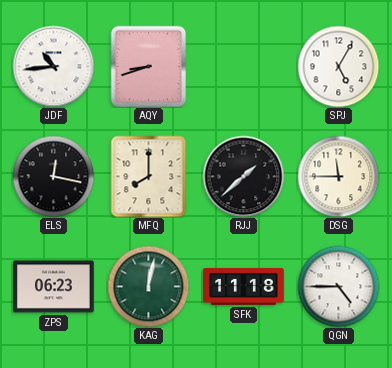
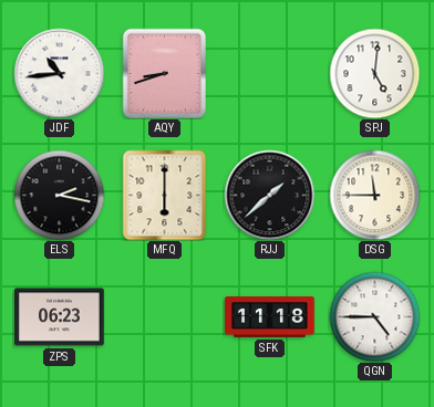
SPJ: 5:05 -> 5:01 (374, 73)
ELS: 12:17 -> 2:17 (59, 195)
MFQ: 8:00 -> 6:00 (165, 195)
KAG: 12:02 -> none (148, 286)
